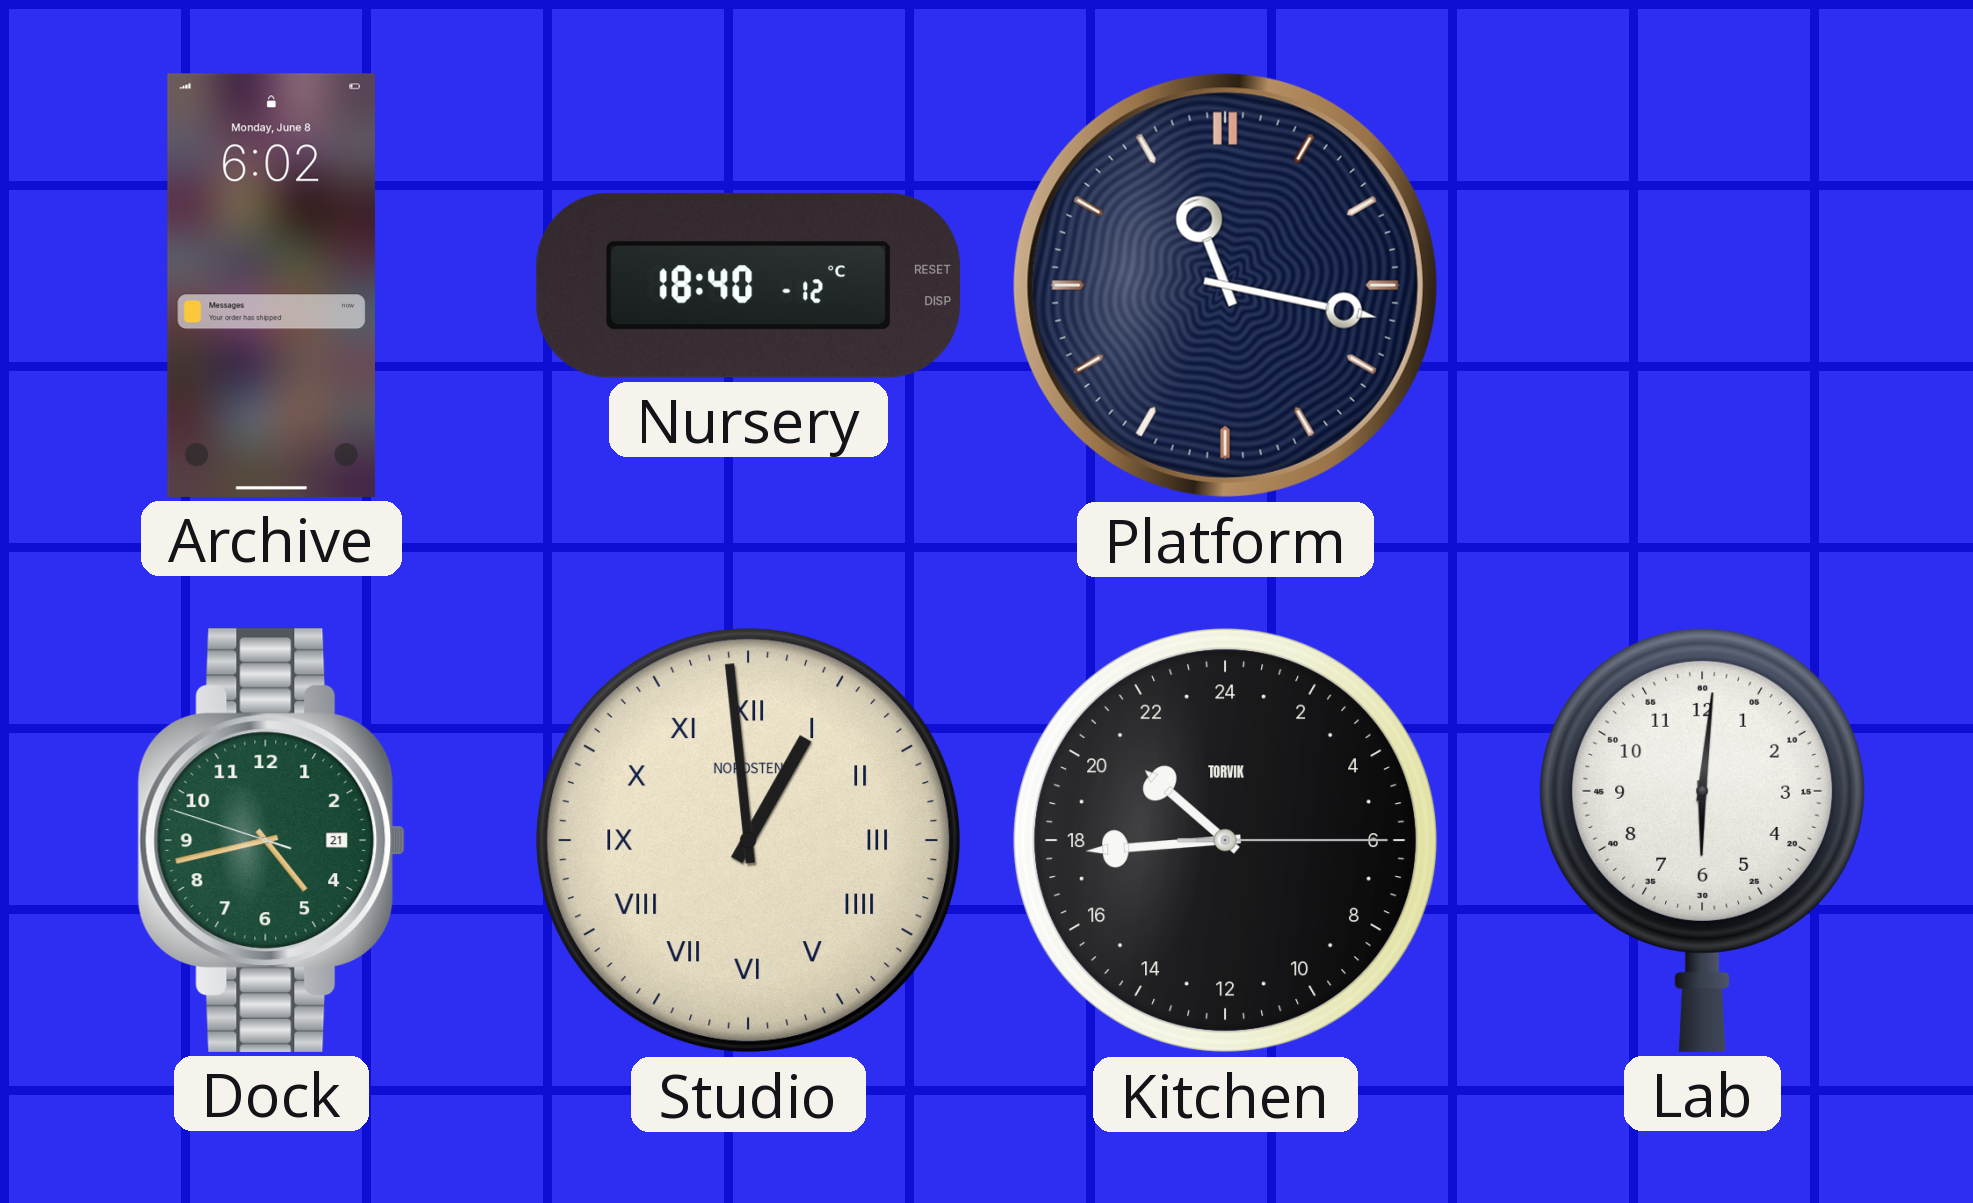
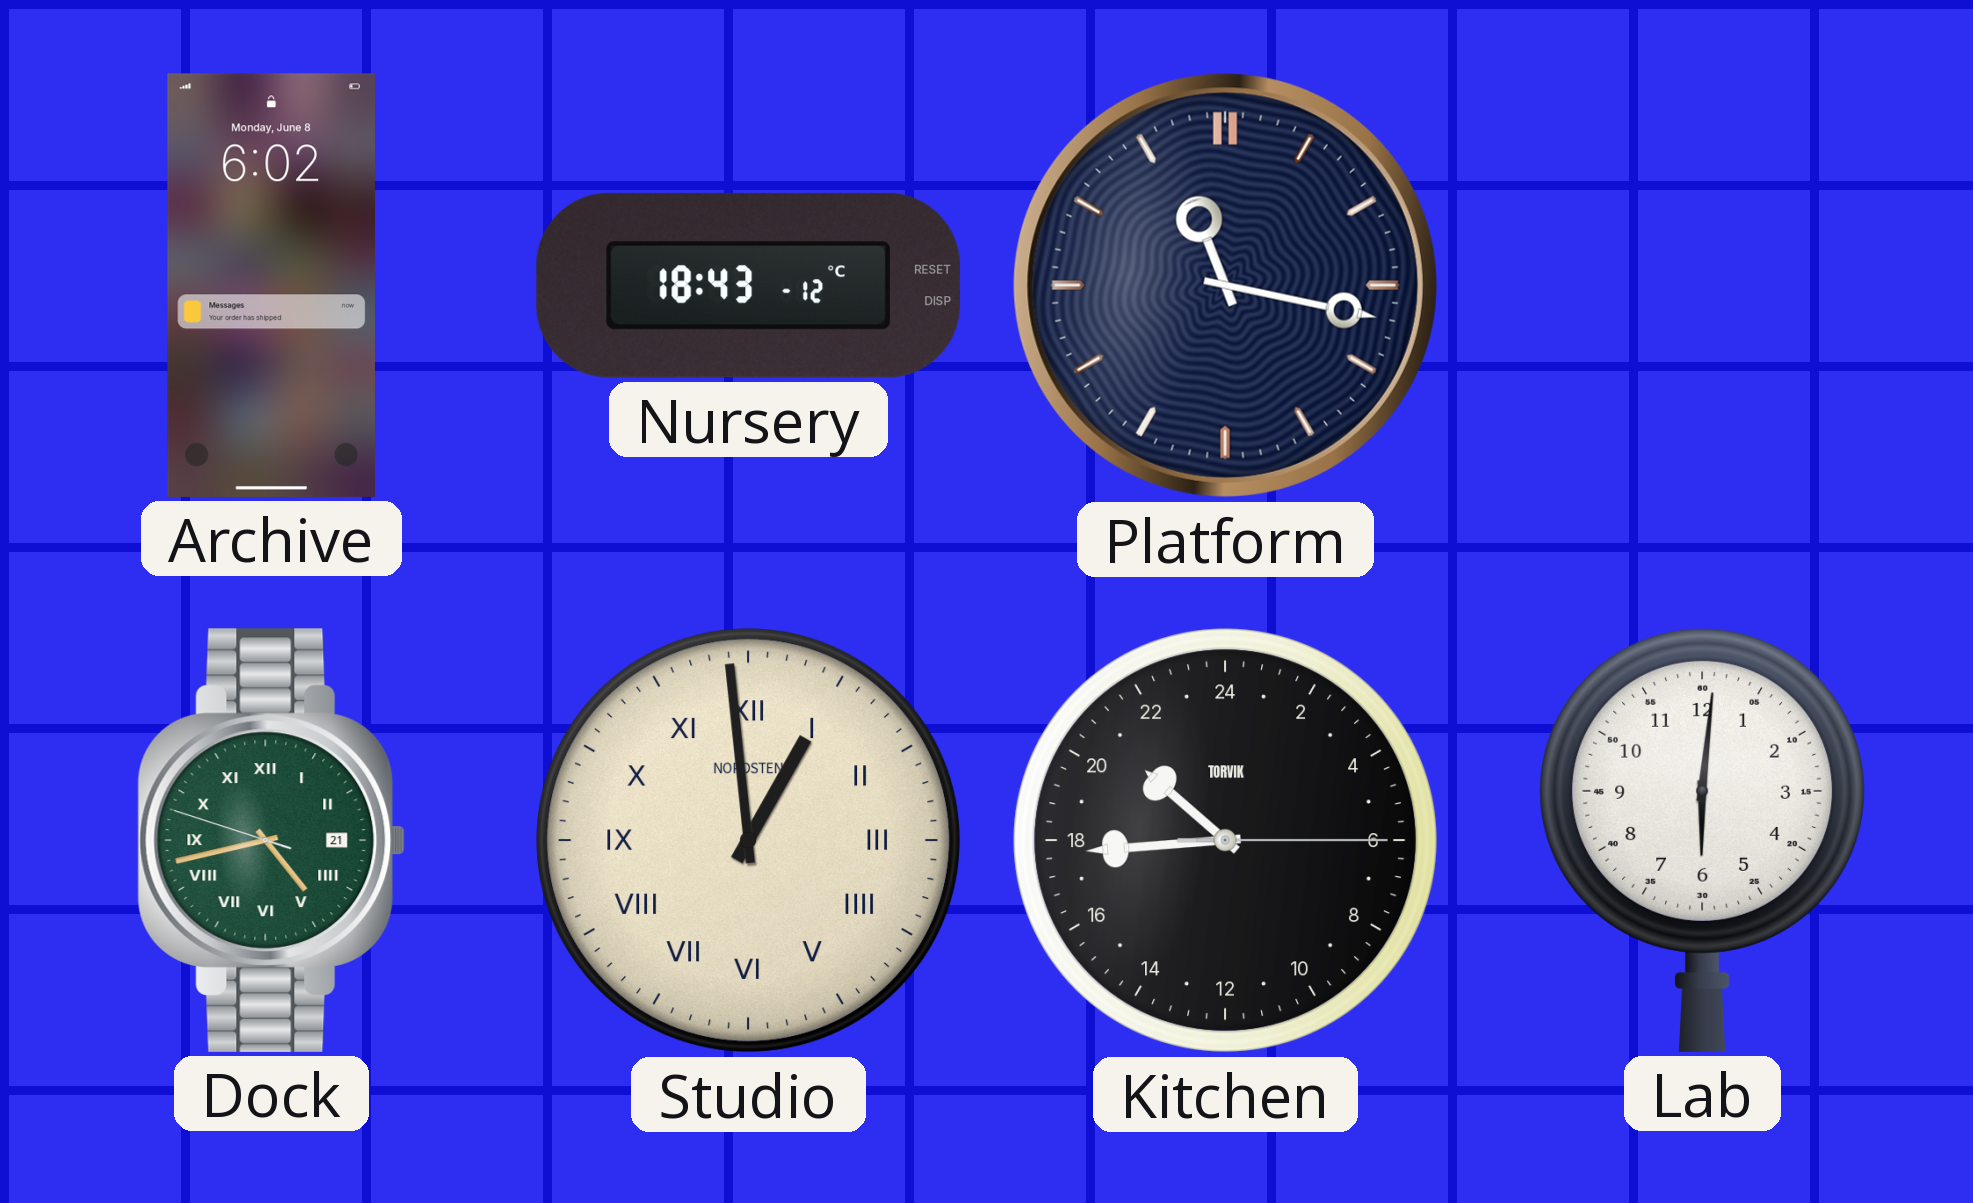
Nursery: 18:40 -> 18:43 (748, 285)
Dock numerals: Arabic -> Roman (272, 840)
